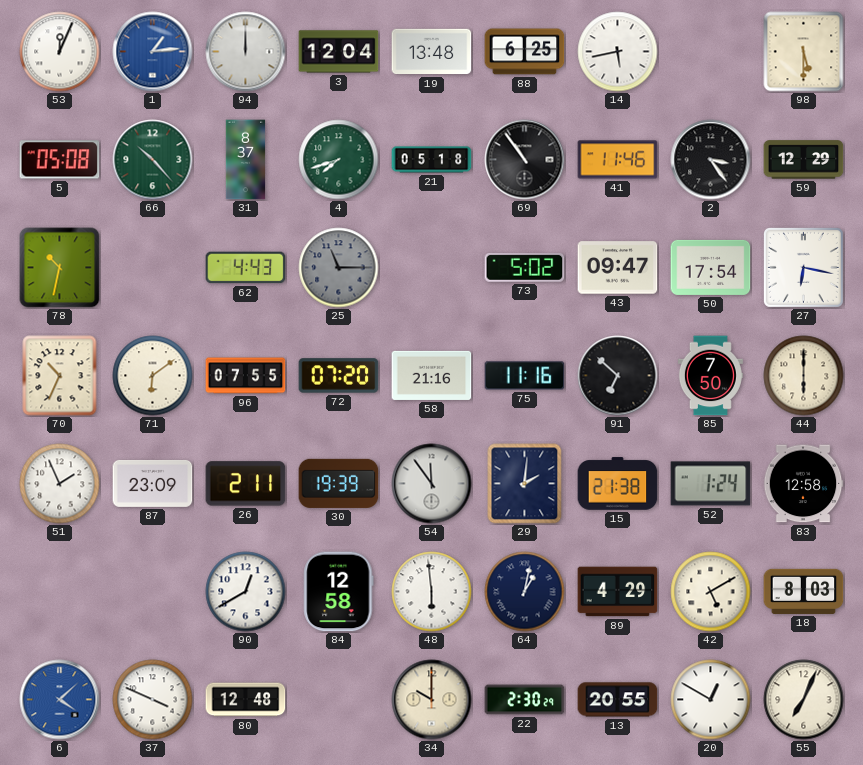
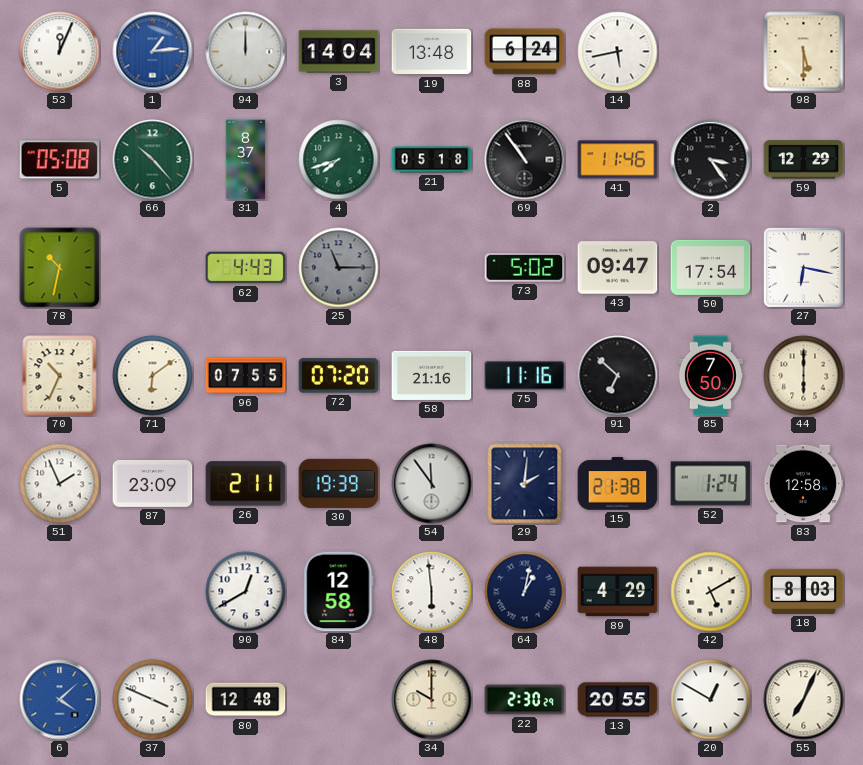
3: 12:04 -> 14:04 (339, 52)
88: 6:25 -> 6:24 (525, 52)
